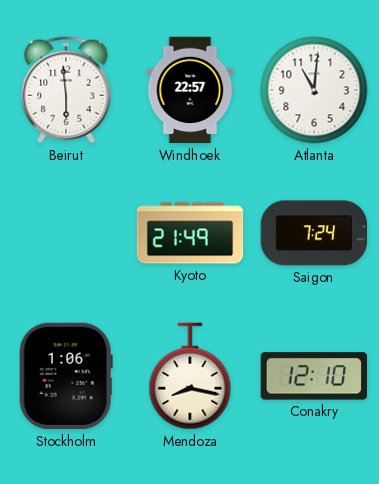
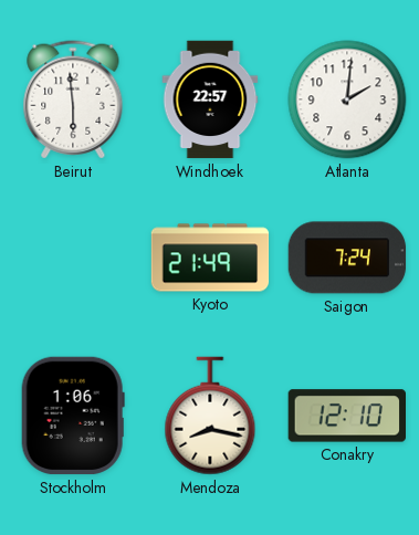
Atlanta: 11:01 -> 2:01 (347, 99)
